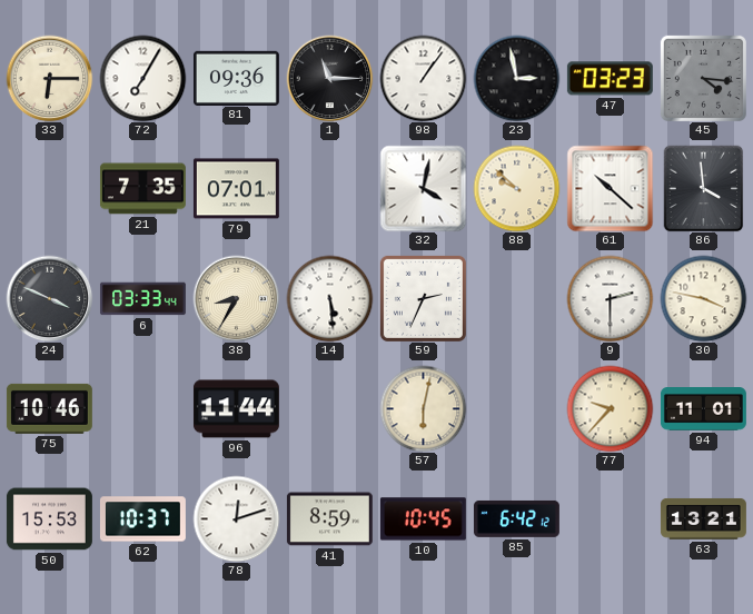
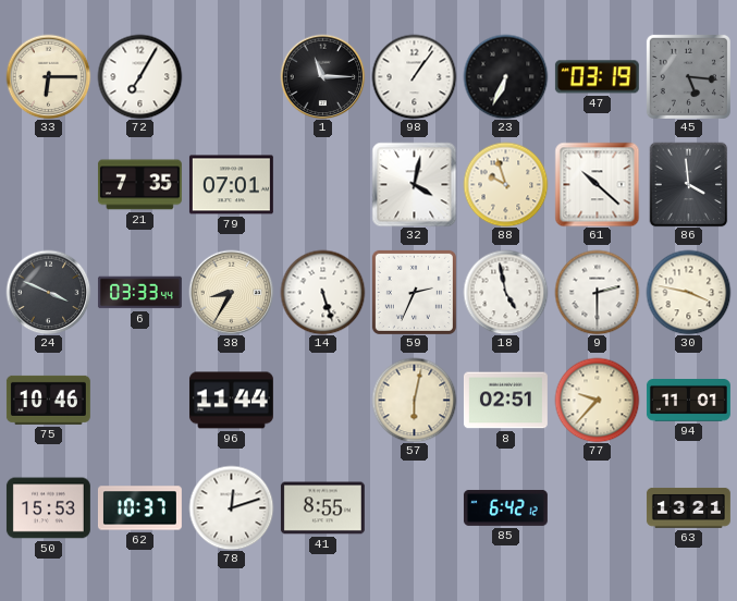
81: 09:36 -> none (236, 78)
23: 2:58 -> 6:34 (505, 76)
47: 03:23 -> 03:19 (597, 77)
45: 4:16 -> 5:16 (688, 76)
88: 9:52 -> 9:57 (505, 184)
14: 5:29 -> 5:27 (322, 292)
18: none -> 4:58 (505, 292)
8: none -> 02:51 (505, 401)
41: 8:59 -> 8:55 (322, 508)
10: 10:45 -> none (423, 519)
